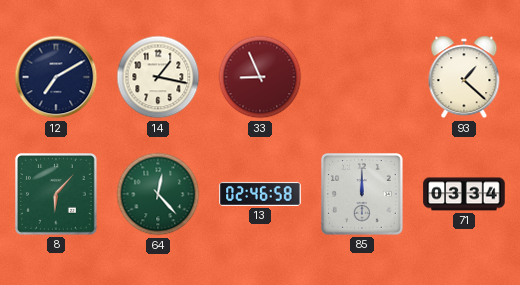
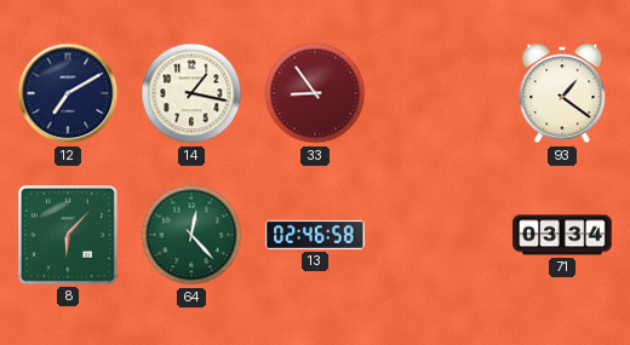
33: 8:56 -> 8:54 (315, 93)
93: 1:22 -> 1:21 (562, 93)
85: 12:00 -> none (363, 195)
